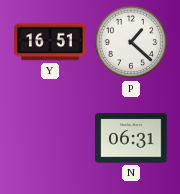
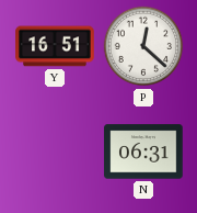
P: 1:22 -> 12:22 (143, 46)
